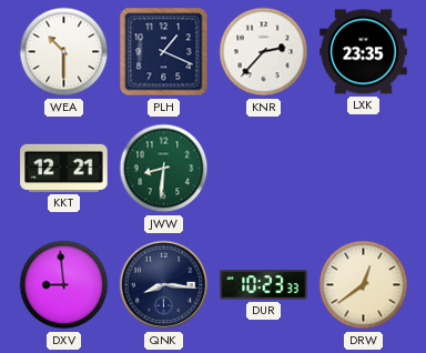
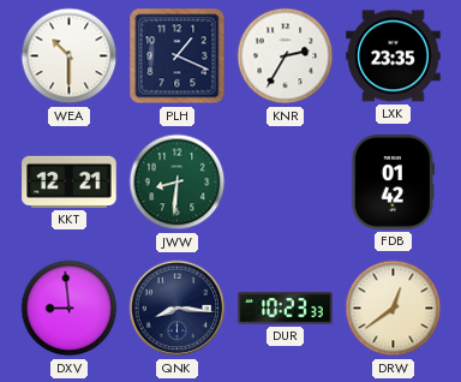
KNR: 2:37 -> 2:35 (286, 56)
FDB: none -> 01:42 (393, 183)
